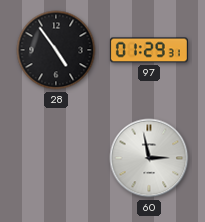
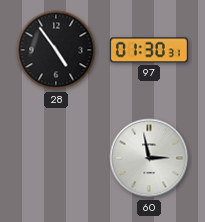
97: 01:29 -> 01:30 (149, 50)
